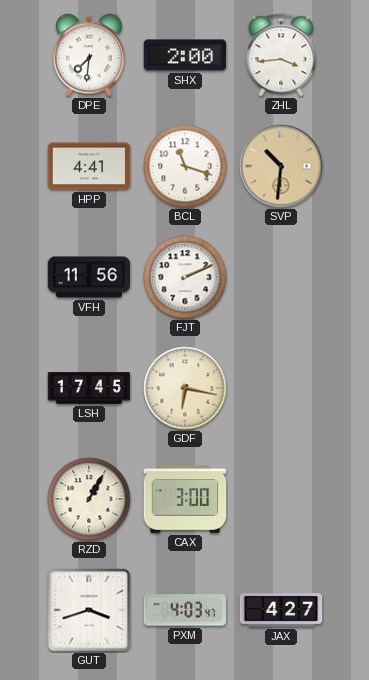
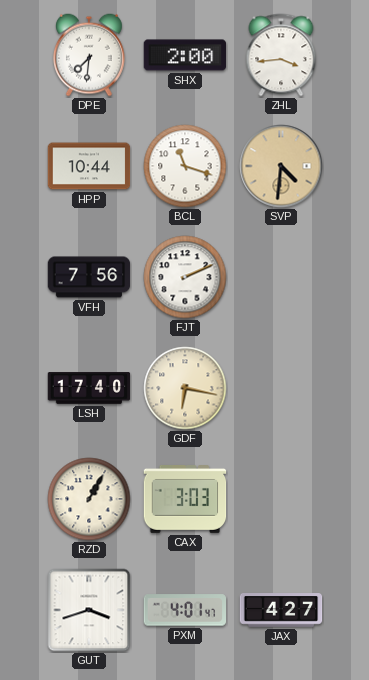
HPP: 4:41 -> 10:44 (89, 166)
SVP: 10:31 -> 4:31 (281, 166)
VFH: 11:56 -> 7:56 (89, 277)
LSH: 17:45 -> 17:40 (89, 388)
CAX: 3:00 -> 3:03 (185, 500)
PXM: 4:03 -> 4:01 (185, 610)
